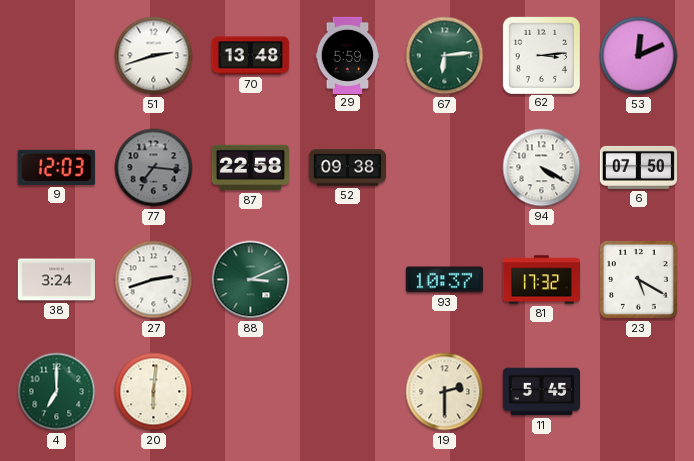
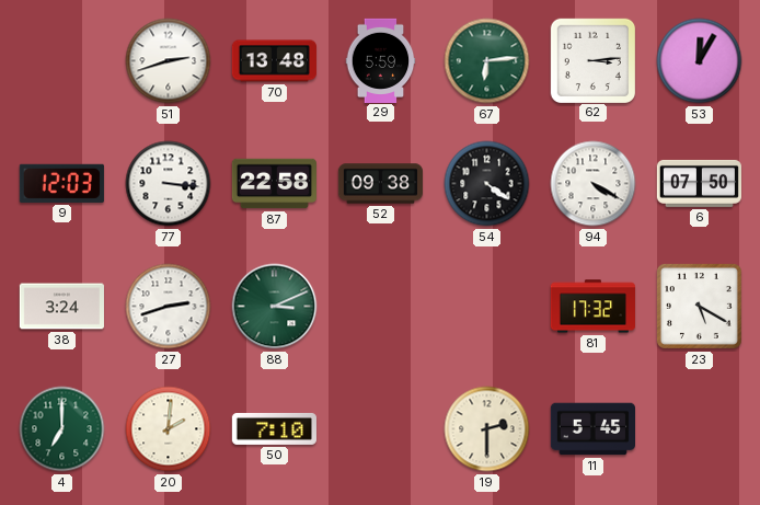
53: 12:11 -> 12:05 (700, 61)
77: 7:16 -> 3:16 (169, 184)
77 dial: grey -> white (169, 184)
54: none -> 4:21 (487, 184)
93: 10:37 -> none (444, 280)
20: 6:01 -> 2:01 (169, 429)
50: none -> 7:10 (274, 428)
